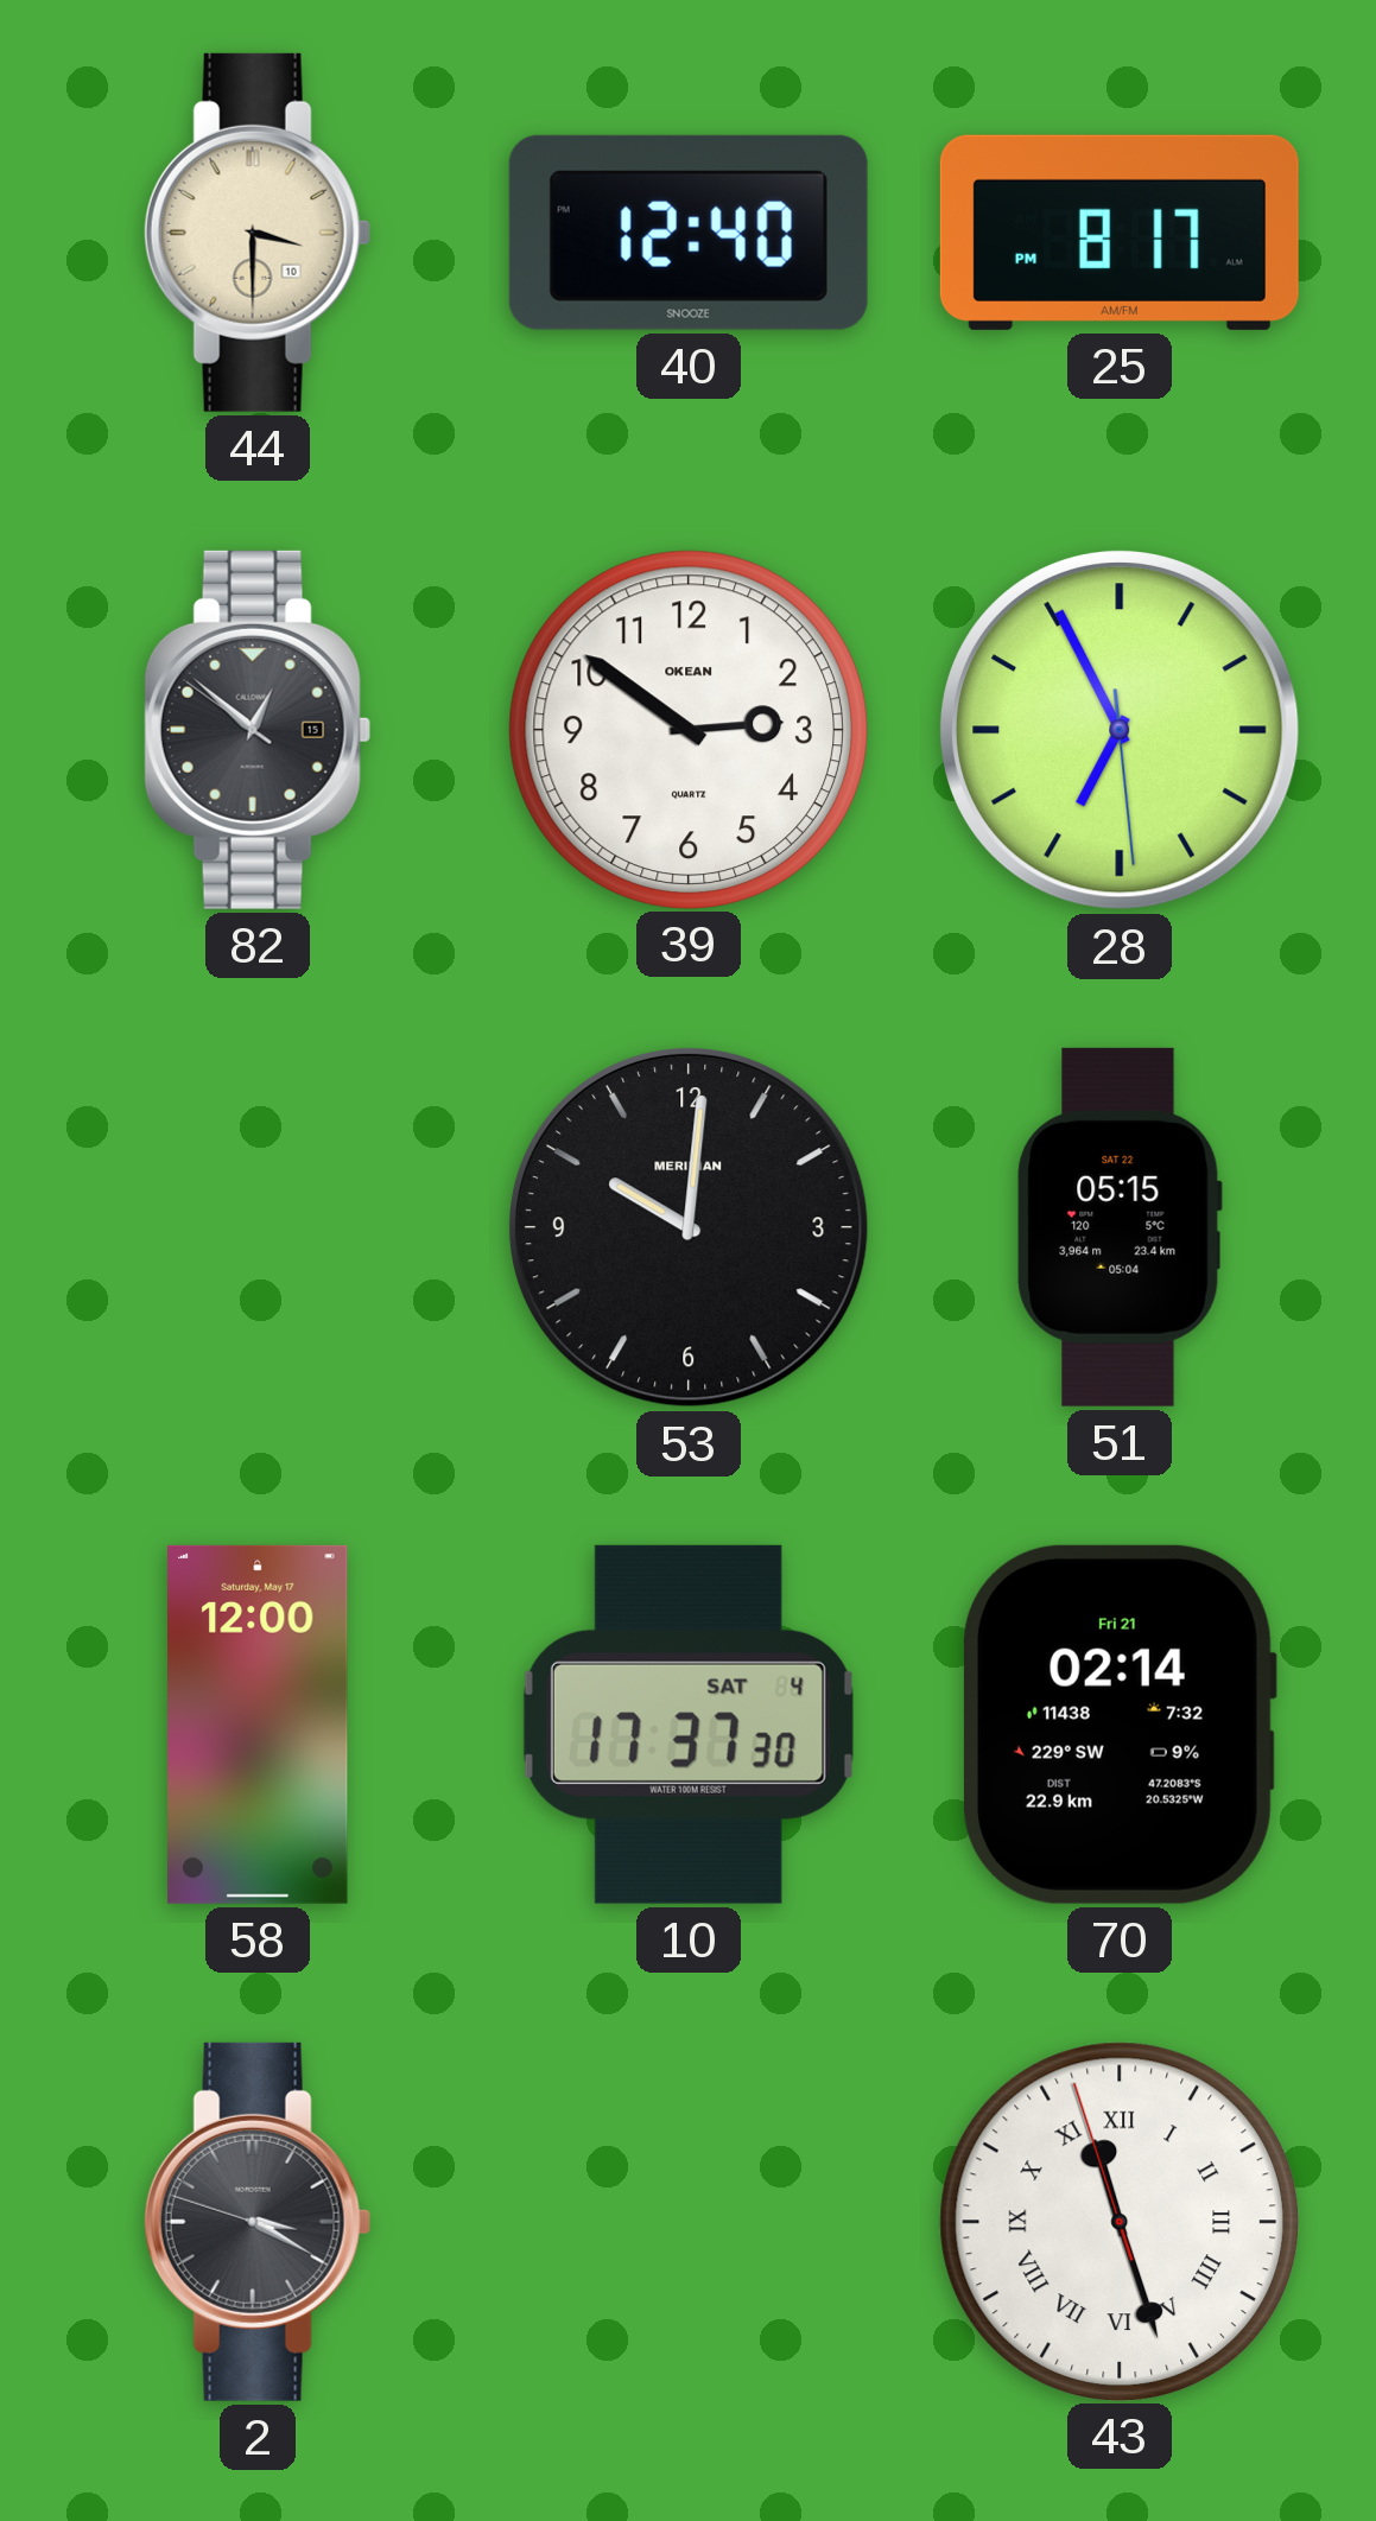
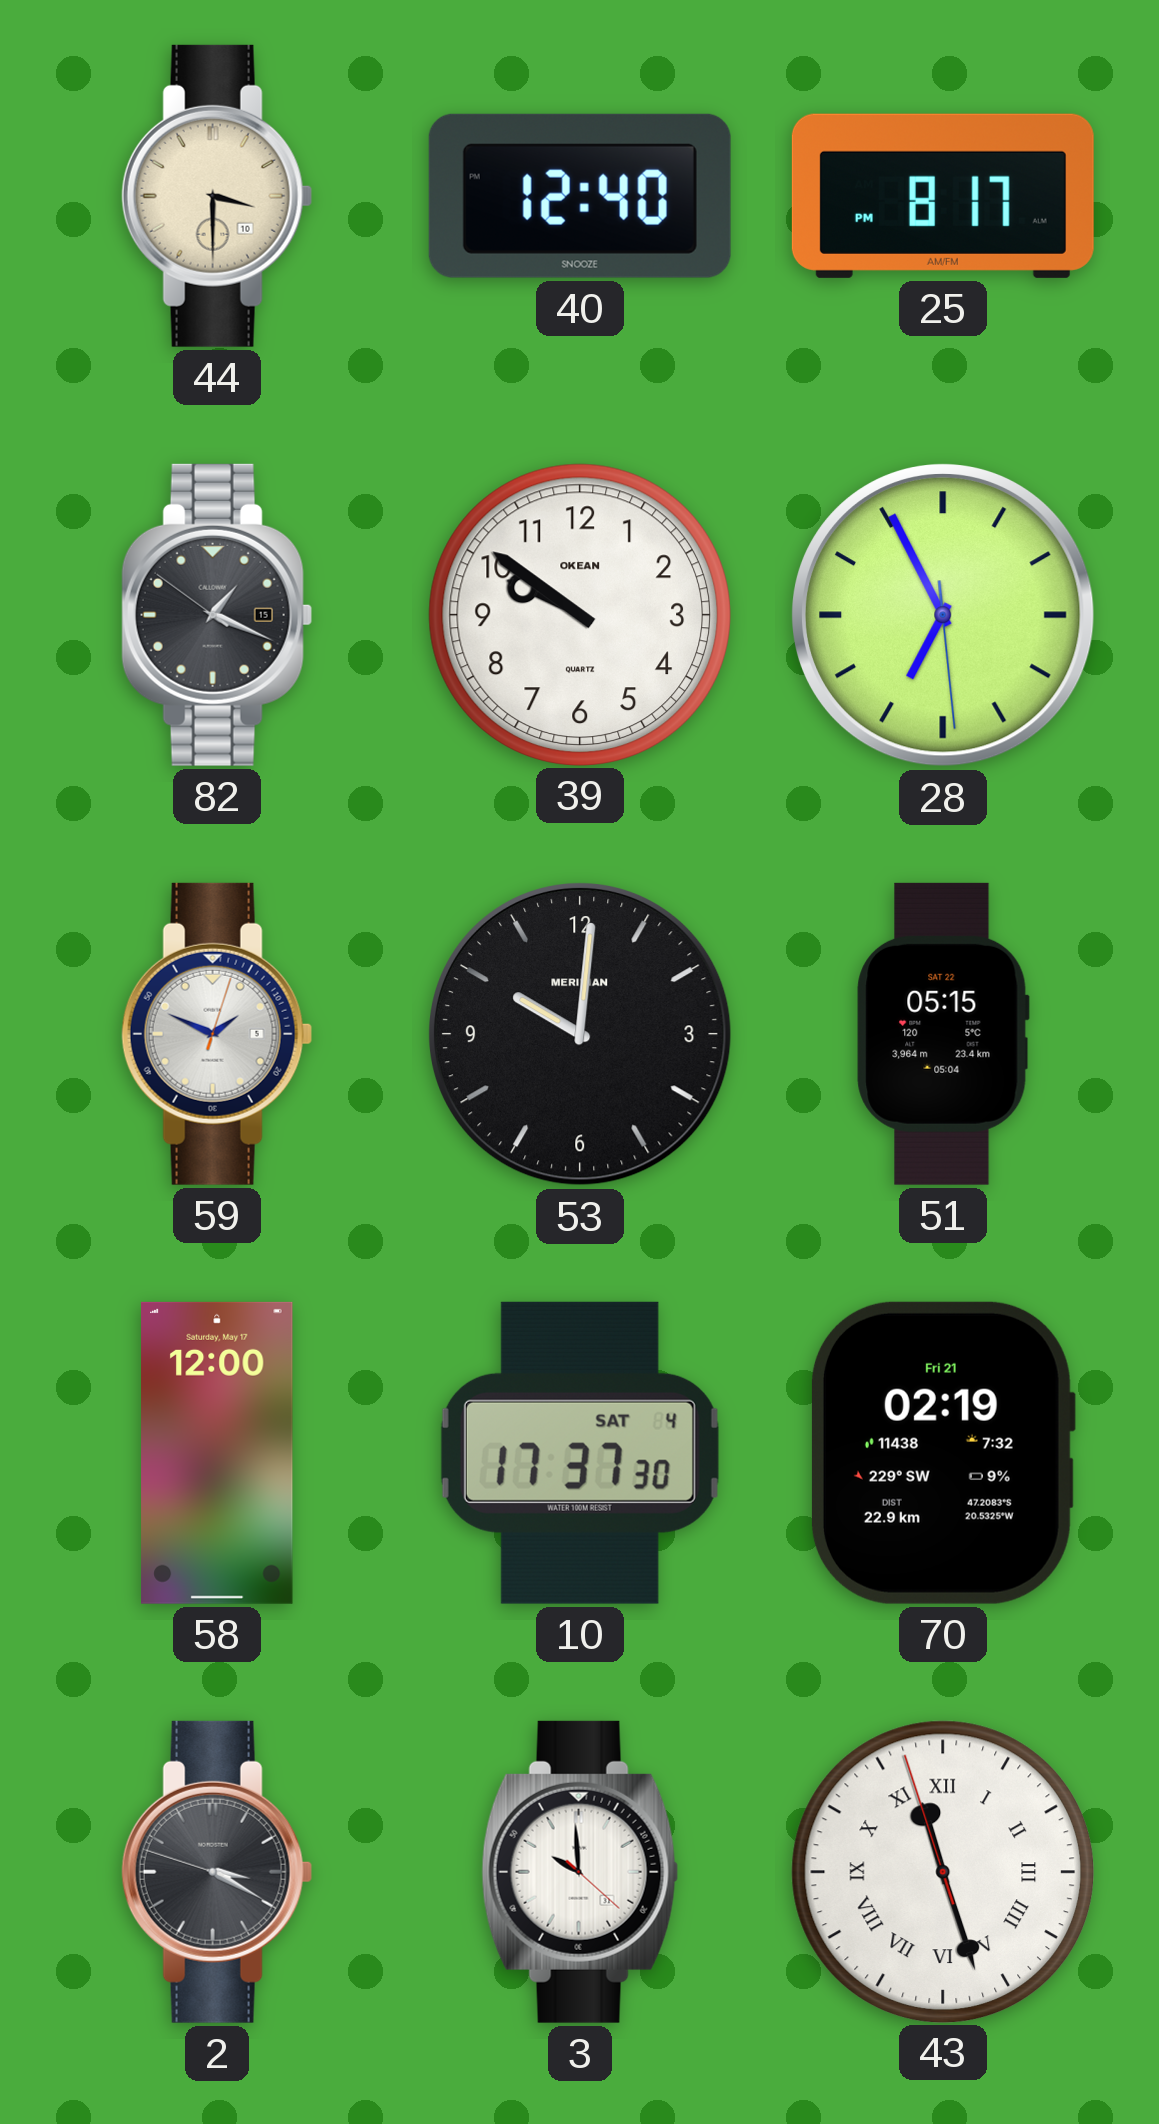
82: 12:51 -> 1:18 (217, 615)
39: 2:51 -> 9:51 (579, 614)
59: none -> 1:49 (217, 1034)
70: 02:14 -> 02:19 (942, 1453)
3: none -> 9:59 (580, 1872)
